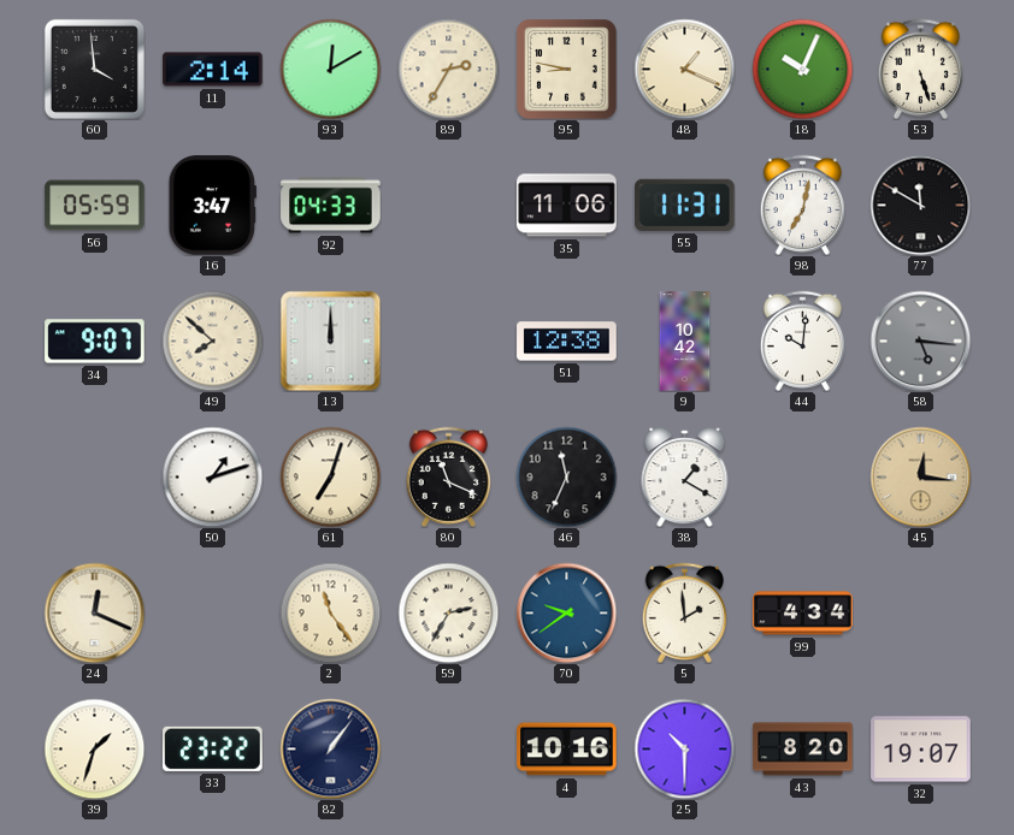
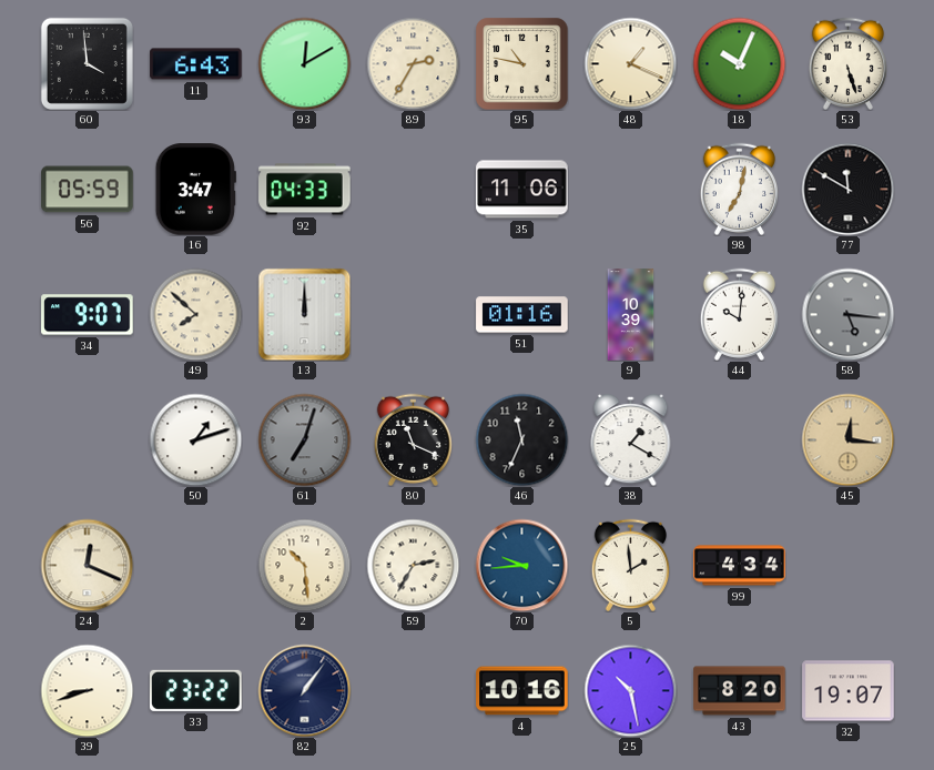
11: 2:14 -> 6:43 (196, 64)
95: 8:47 -> 10:47 (521, 63)
55: 11:31 -> none (685, 205)
51: 12:38 -> 01:16 (522, 315)
9: 10:42 -> 10:39 (631, 315)
61 dial: cream -> grey (304, 439)
2: 11:24 -> 10:29 (304, 565)
70: 9:39 -> 9:44 (521, 565)
39: 1:33 -> 8:42 (87, 690)
25: 10:30 -> 10:28 (630, 690)
